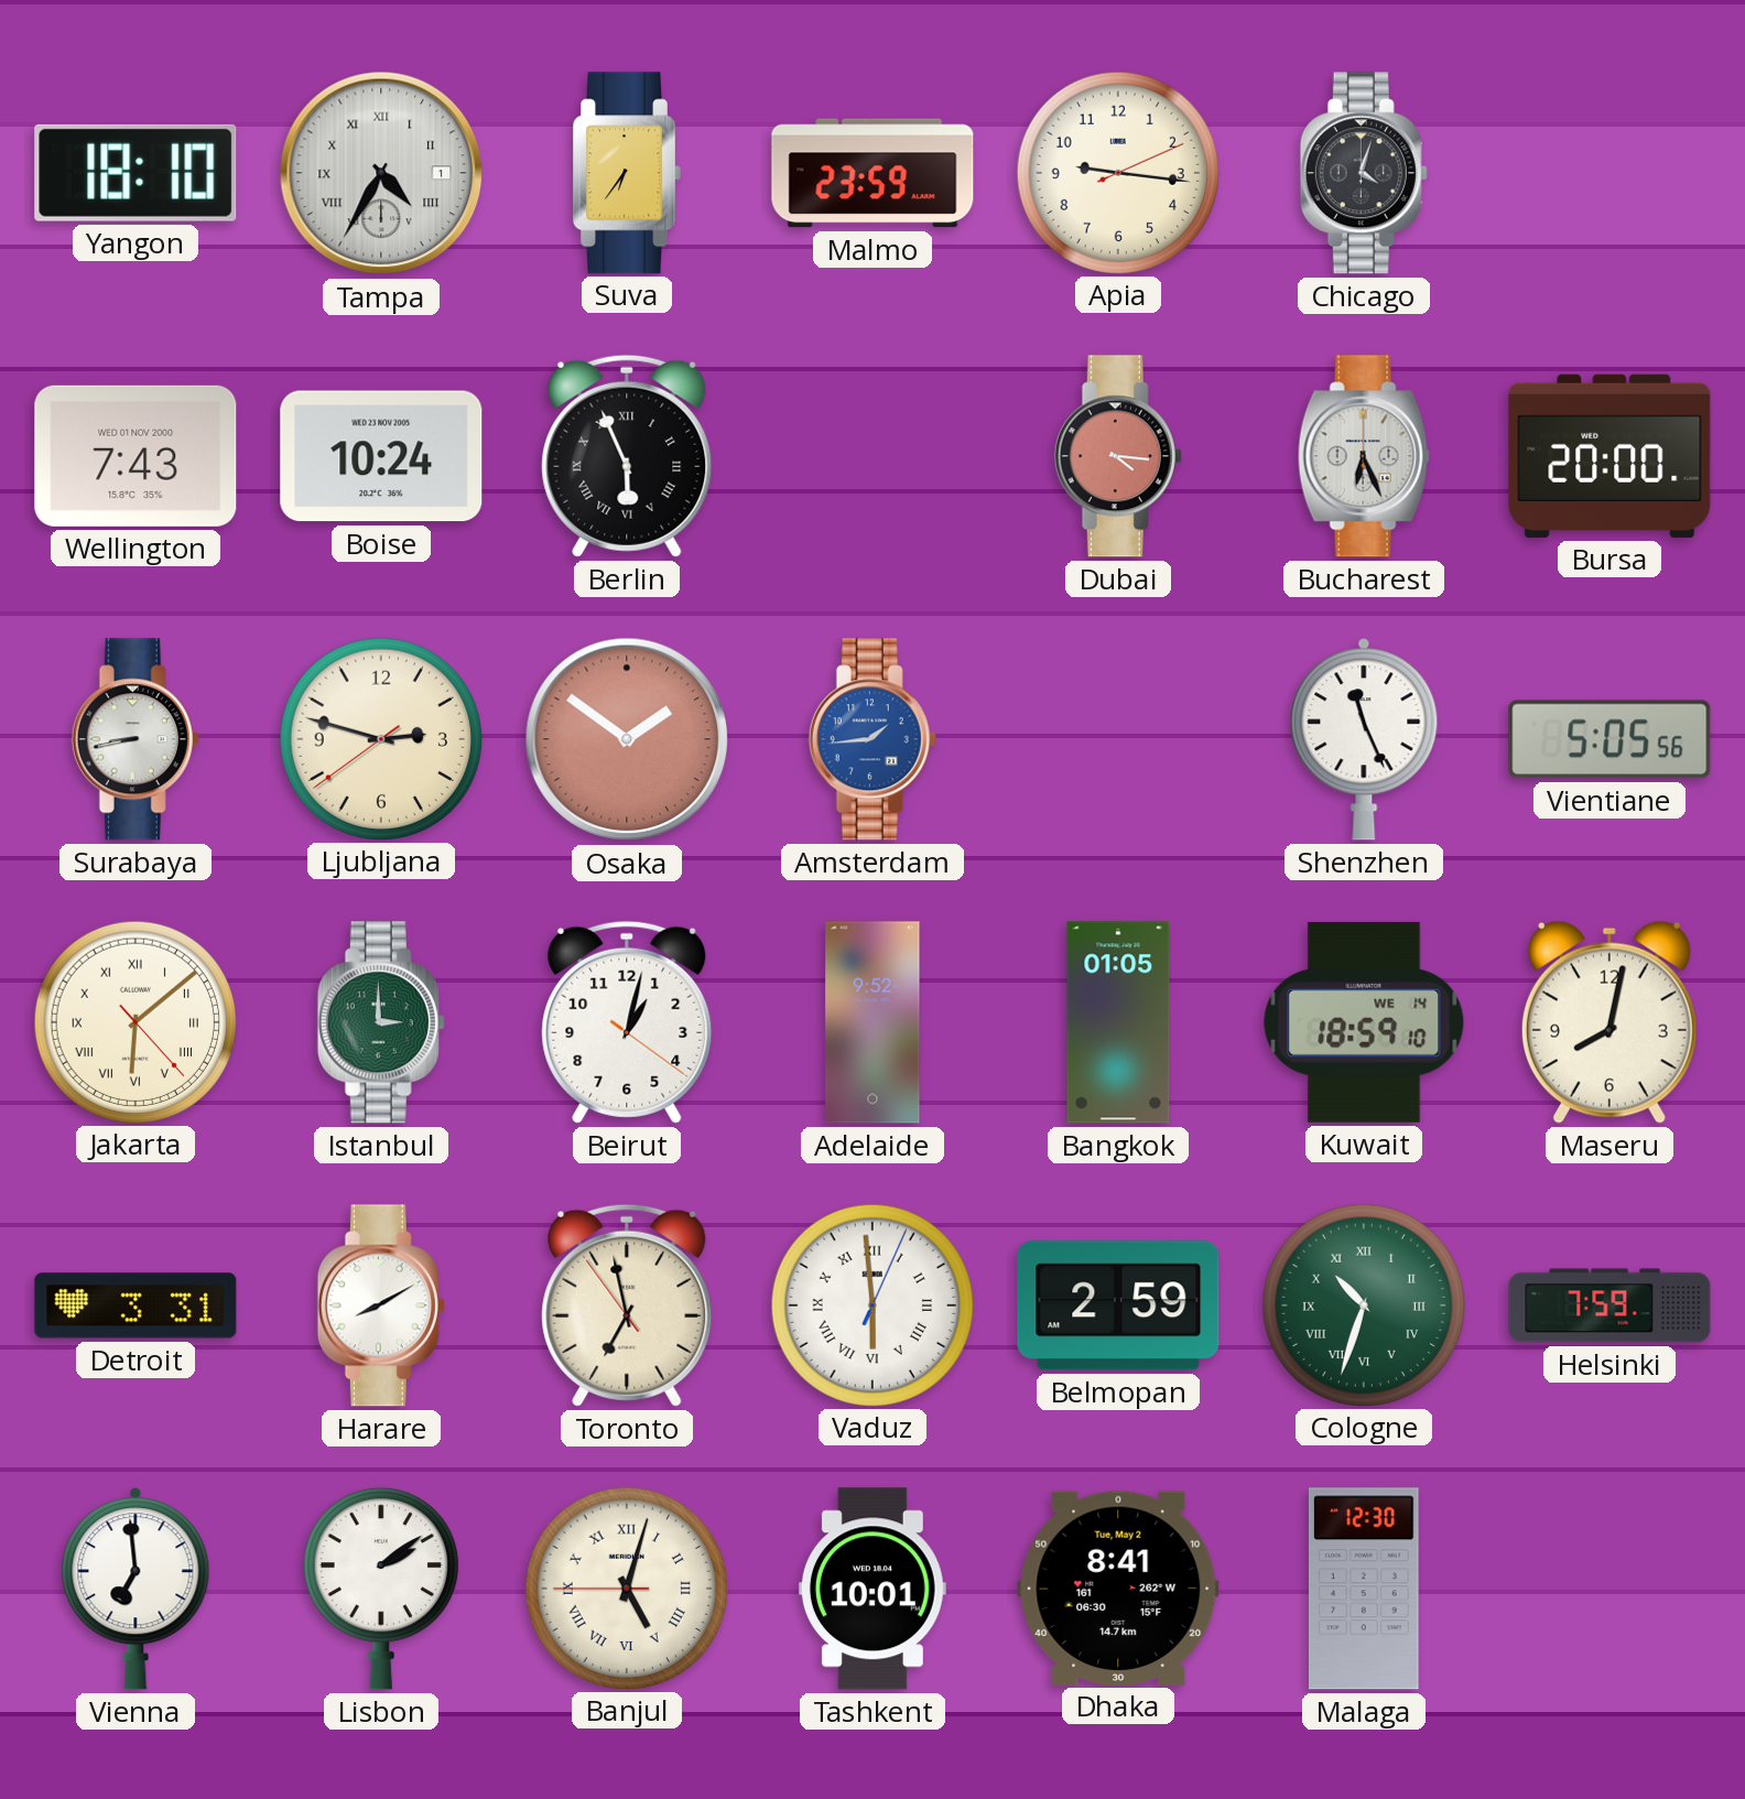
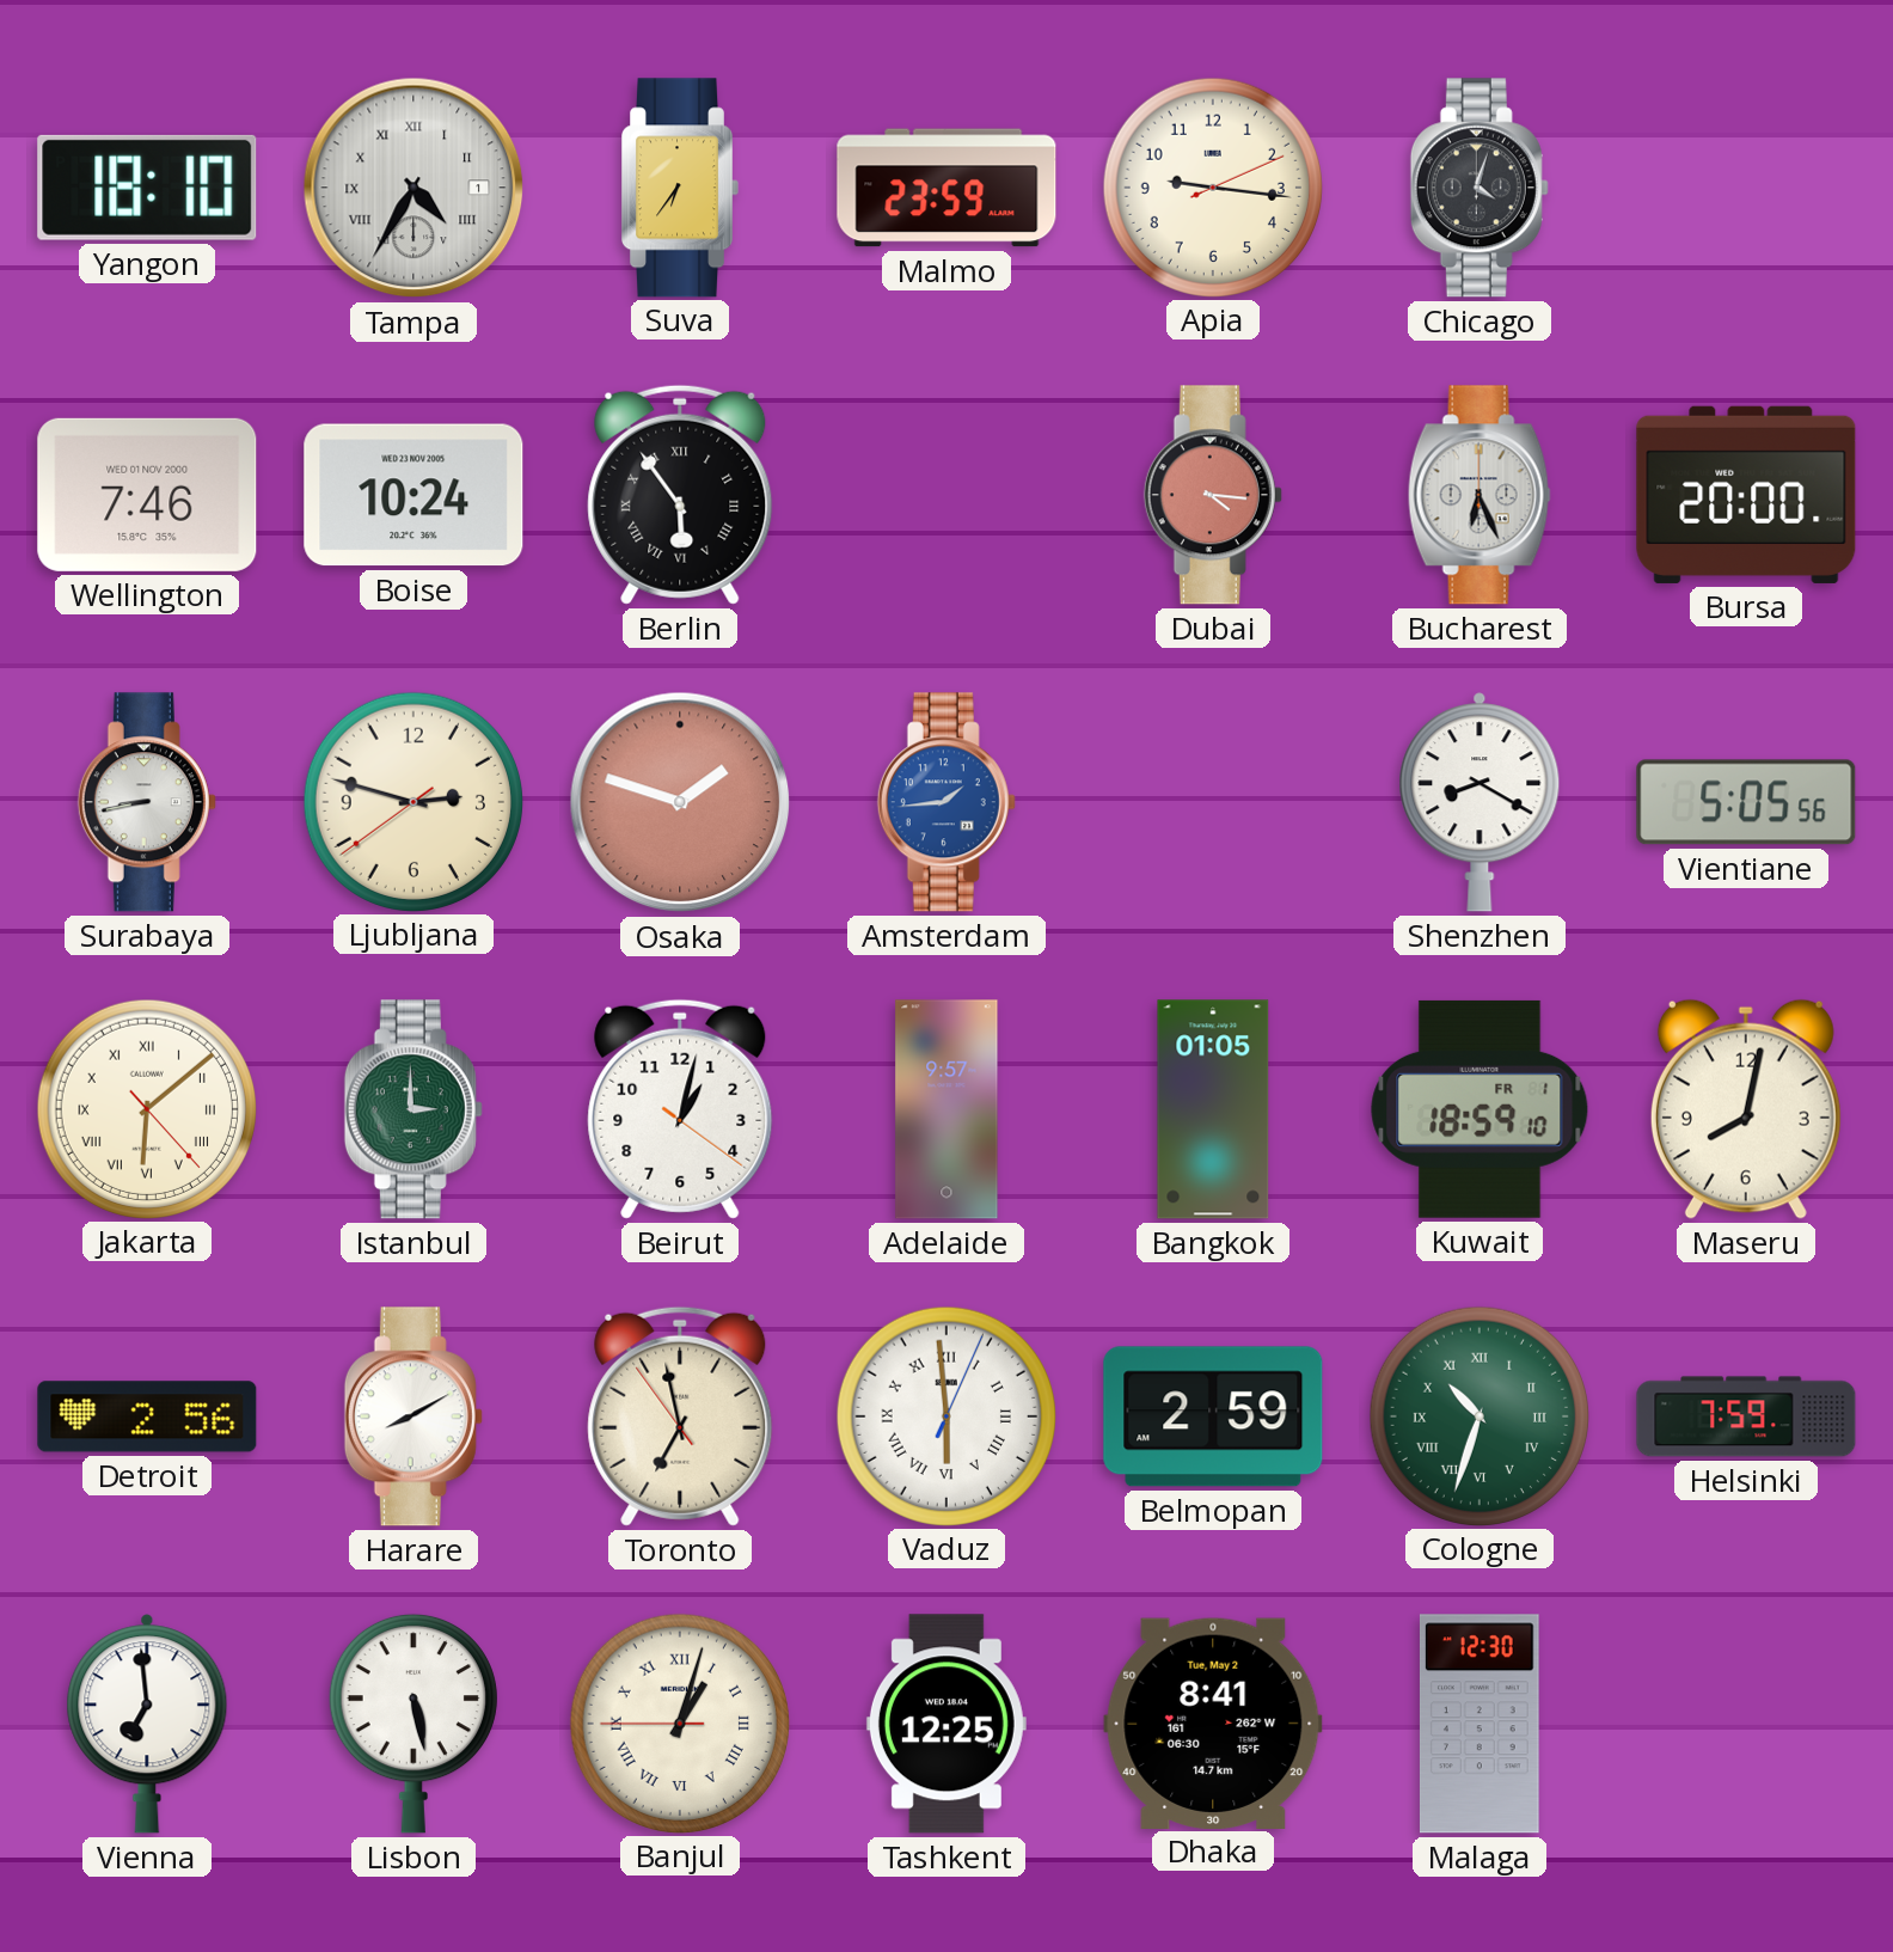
Wellington: 7:43 -> 7:46 (147, 495)
Berlin: 5:56 -> 5:54 (680, 495)
Osaka: 1:51 -> 1:48 (680, 802)
Shenzhen: 11:26 -> 8:20 (1480, 802)
Adelaide: 9:52 -> 9:57 (946, 1109)
Kuwait date: WE 14 -> FR 1 (1480, 1109)
Detroit: 3:31 -> 2:56 (147, 1416)
Lisbon: 2:09 -> 5:28 (413, 1724)
Banjul: 5:02 -> 1:02 (679, 1722)
Tashkent: 10:01 -> 12:25 (946, 1724)
